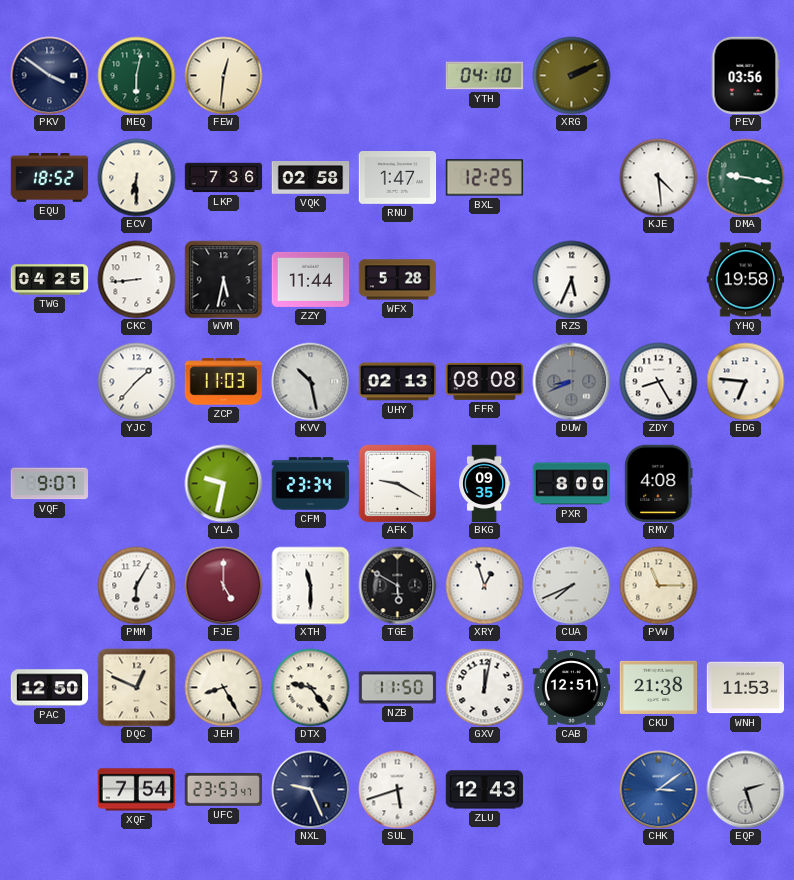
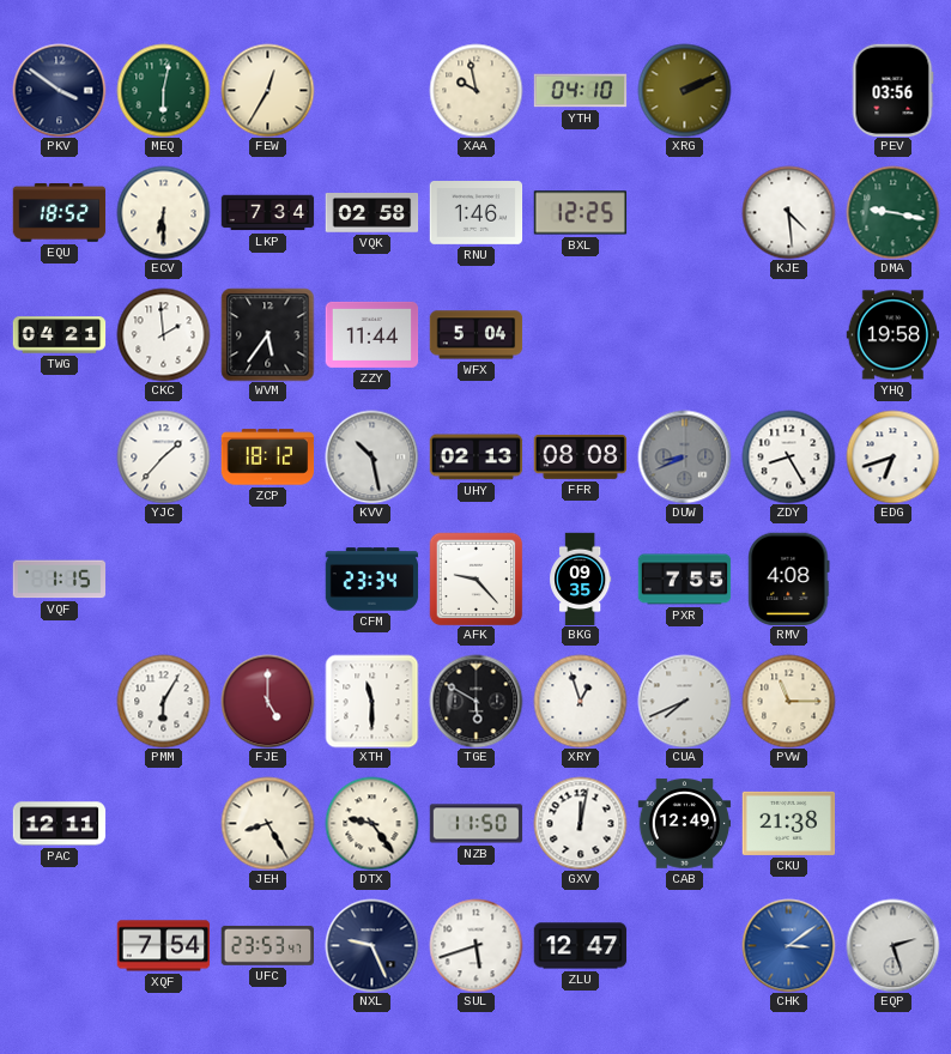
FEW: 12:31 -> 12:35 (267, 90)
XAA: none -> 9:58 (476, 90)
LKP: 7:36 -> 7:34 (267, 213)
RNU: 1:47 -> 1:46 (476, 213)
TWG: 04:25 -> 04:21 (59, 335)
CKC: 8:44 -> 1:59 (163, 334)
WVM: 5:32 -> 5:36 (267, 334)
WFX: 5:28 -> 5:04 (476, 335)
RZS: 5:34 -> none (571, 279)
ZCP: 11:03 -> 18:12 (267, 458)
EDG: 6:46 -> 6:42 (892, 456)
VQF: 9:07 -> 1:15 (59, 580)
YLA: 9:32 -> none (223, 483)
AFK: 9:20 -> 9:23 (476, 579)
PXR: 8:00 -> 7:55 (684, 580)
PAC: 12:50 -> 12:11 (59, 824)
DQC: 12:49 -> none (136, 687)
CAB: 12:51 -> 12:49 (684, 824)
WNH: 11:53 -> none (745, 688)
ZLU: 12:43 -> 12:47 (580, 946)
